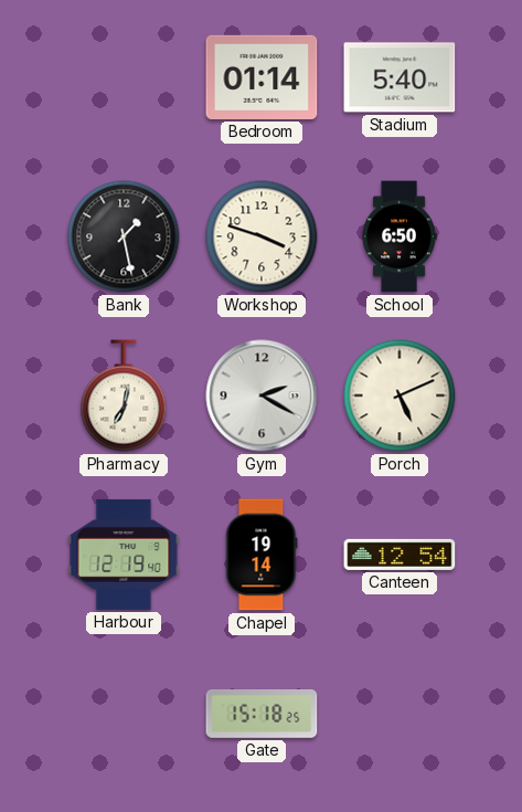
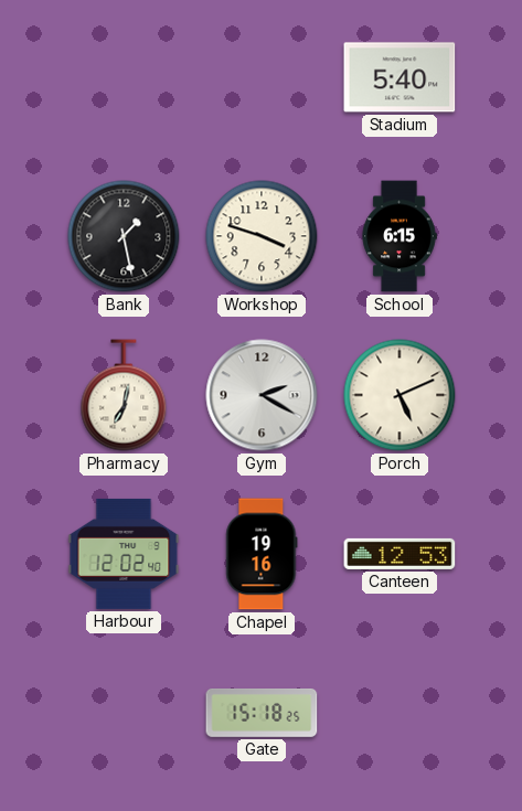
Bedroom: 01:14 -> none (262, 77)
School: 6:50 -> 6:15 (400, 236)
Harbour: 12:19 -> 12:02 (124, 554)
Chapel: 19:14 -> 19:16 (262, 554)
Canteen: 12:54 -> 12:53 (400, 554)
